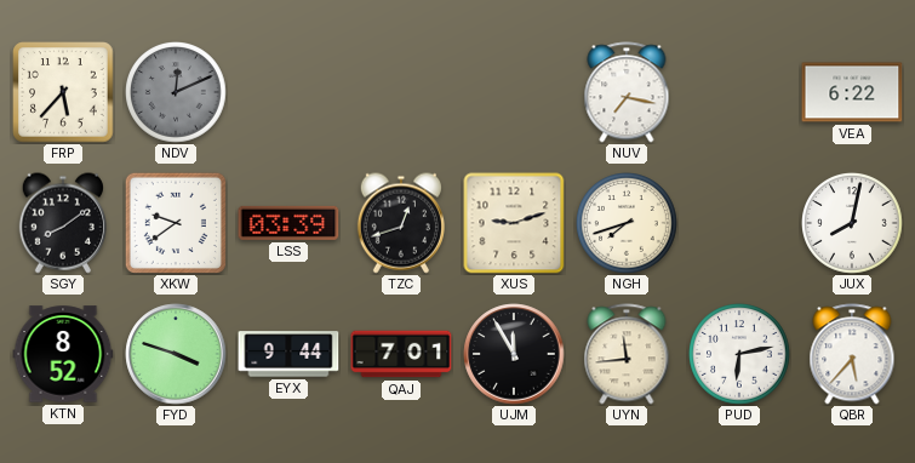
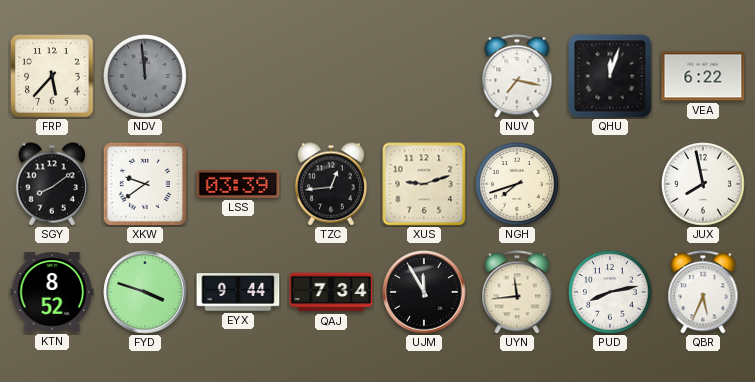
NDV: 12:11 -> 11:59 (146, 77)
QHU: none -> 12:03 (610, 76)
TZC: 12:42 -> 12:44 (331, 184)
JUX: 8:02 -> 7:58 (704, 185)
QAJ: 7:01 -> 7:34 (331, 292)
PUD: 6:13 -> 8:13 (611, 293)
QBR: 5:37 -> 5:34 (703, 292)
